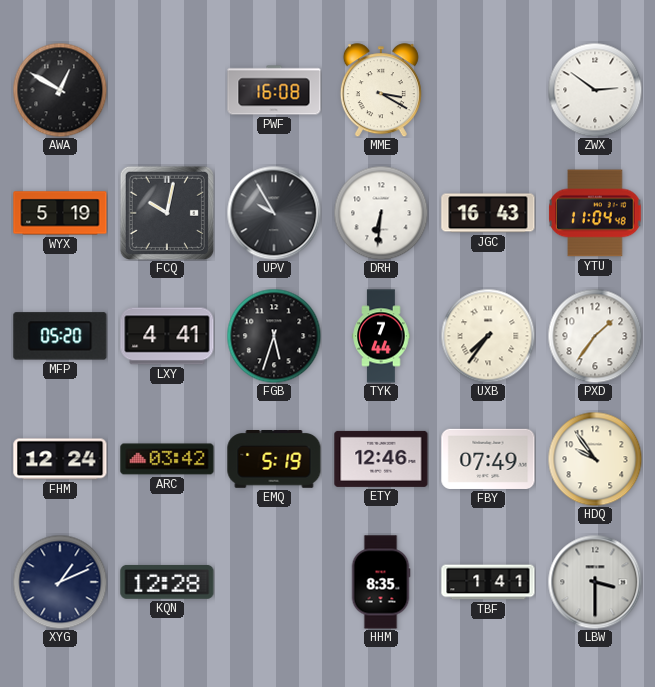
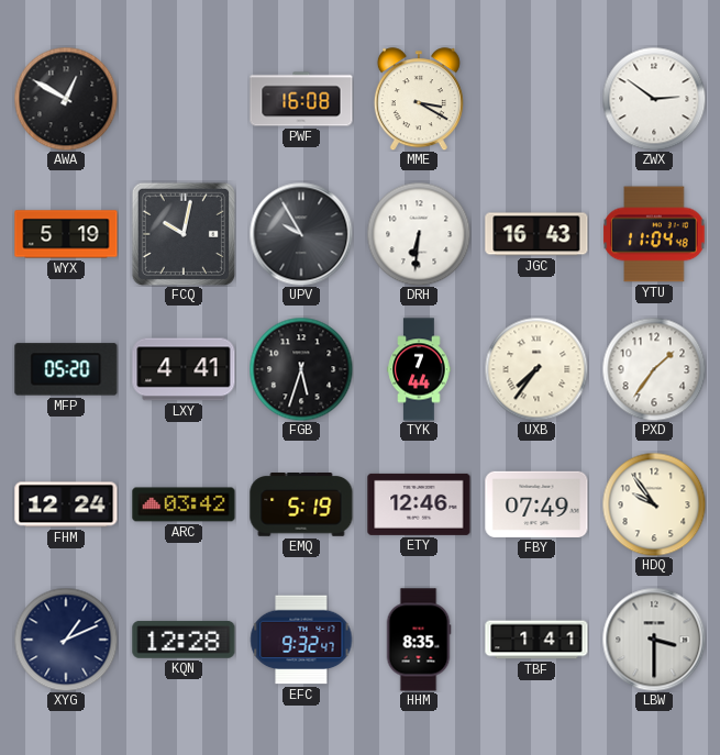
EFC: none -> 9:32 (301, 640)
